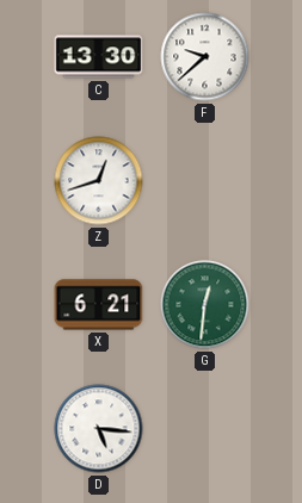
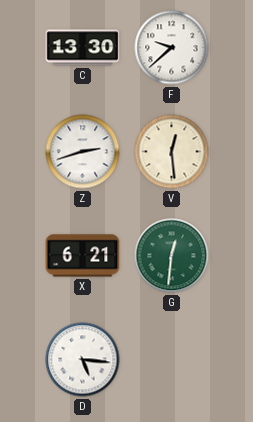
Z: 12:42 -> 2:42 (83, 152)
V: none -> 12:29 (172, 152)
